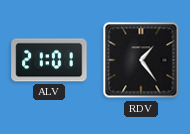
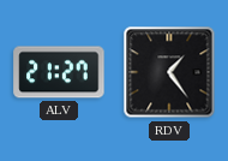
ALV: 21:01 -> 21:27 (59, 72)
